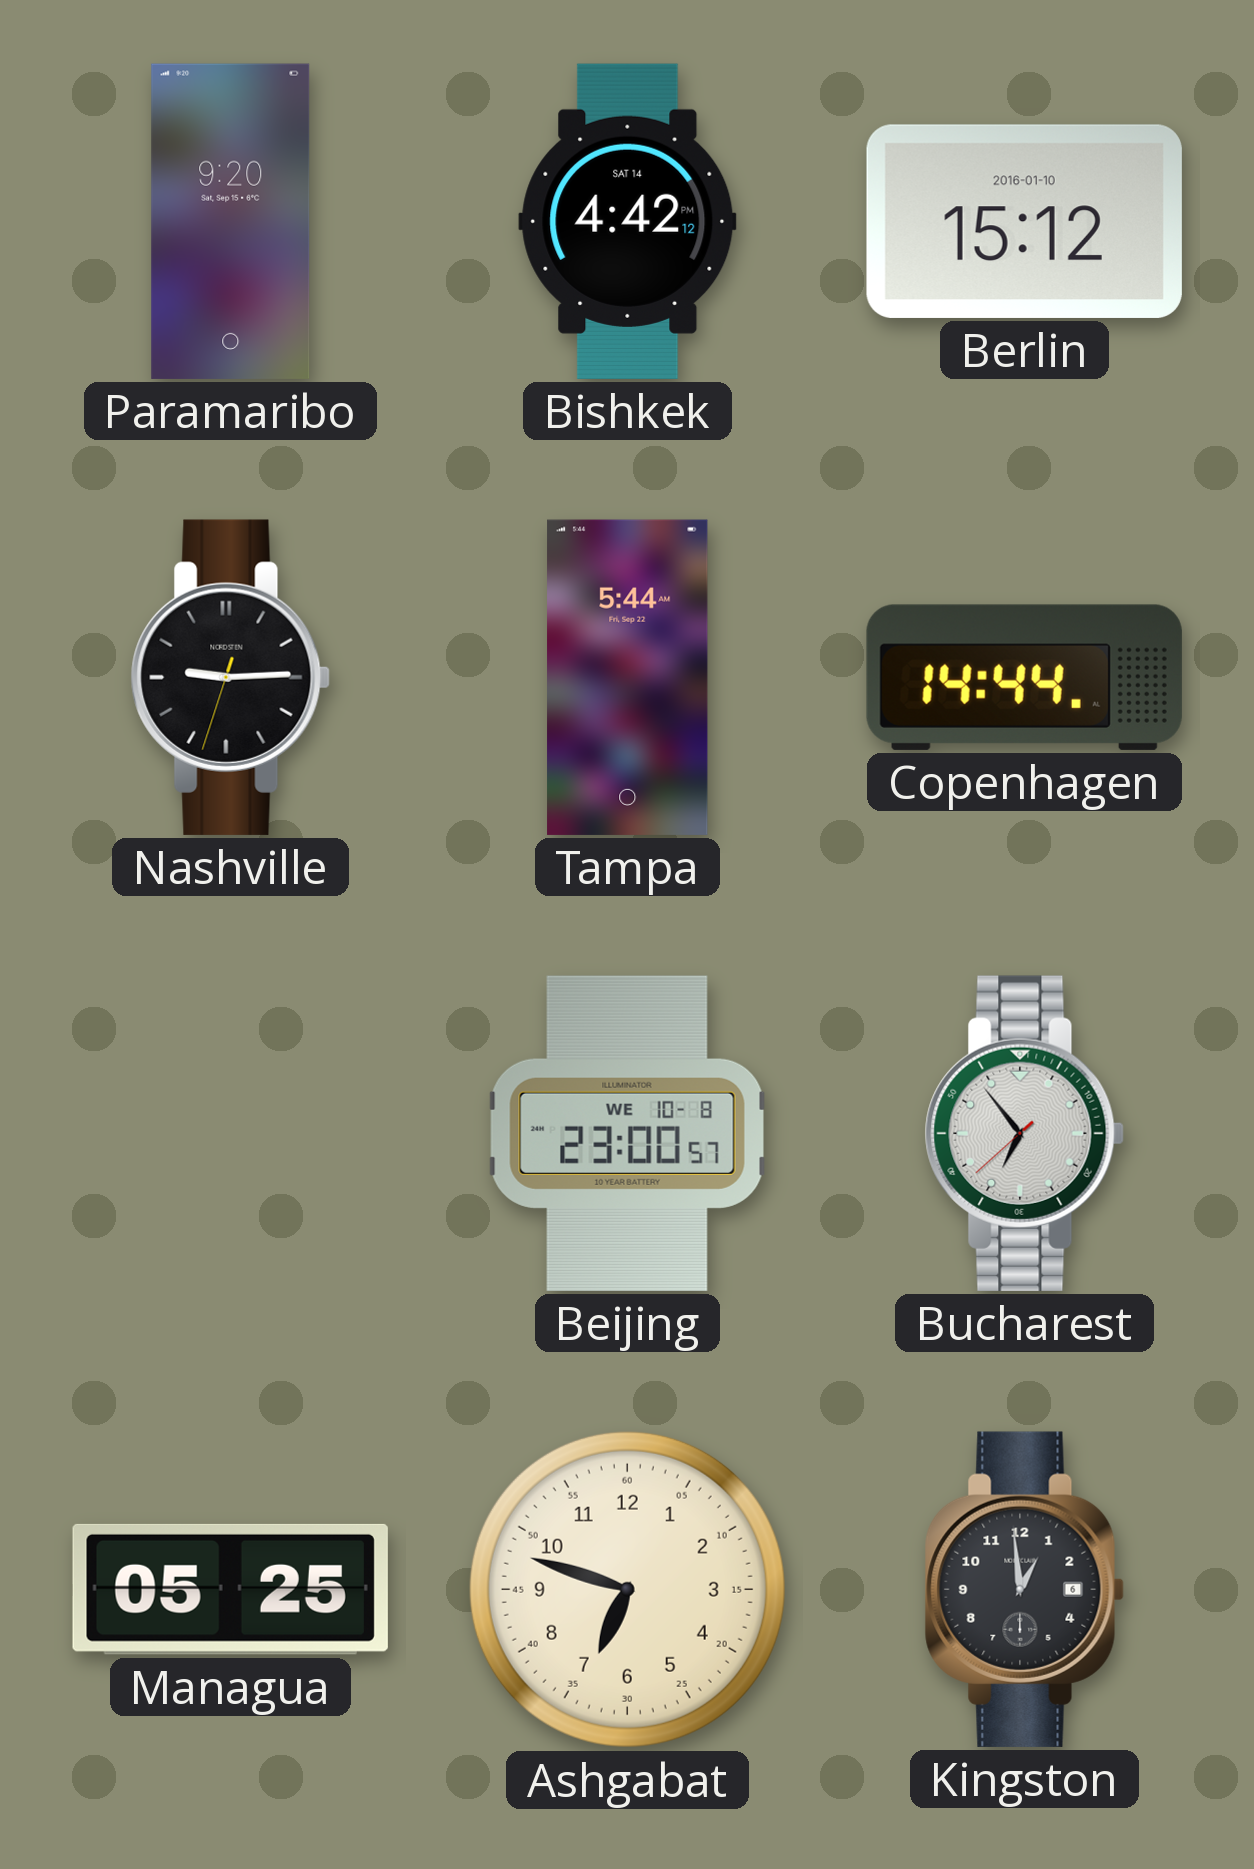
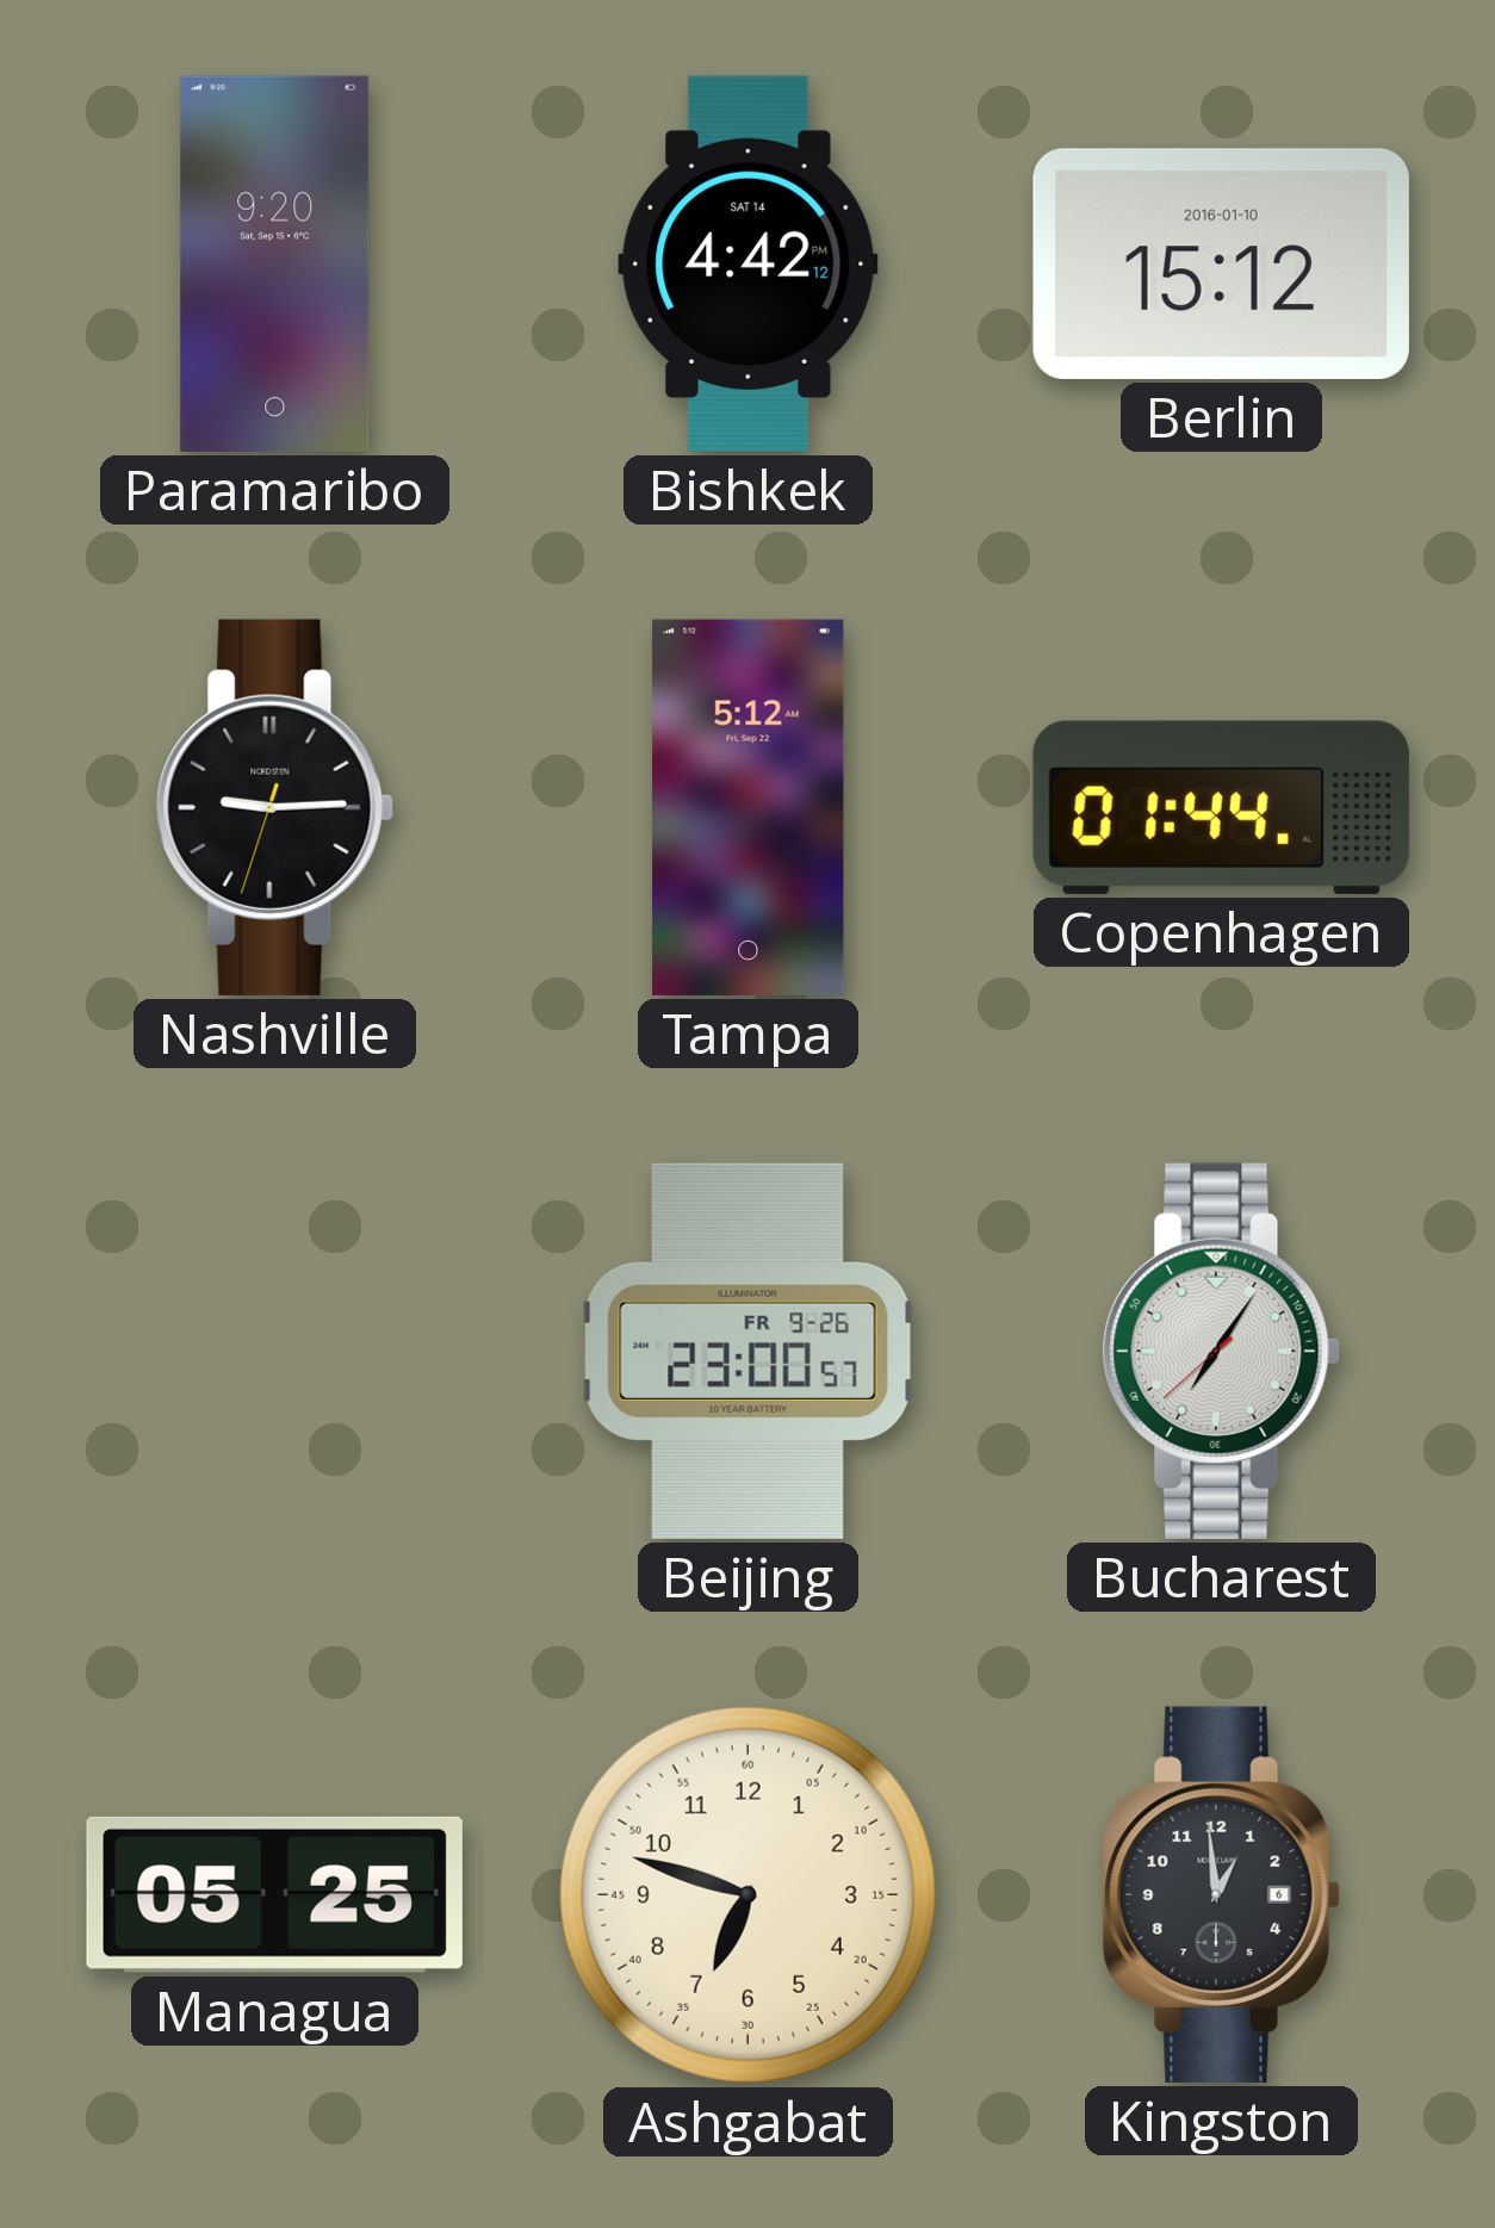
Tampa: 5:44 -> 5:12 (749, 807)
Copenhagen: 14:44 -> 01:44 (1221, 807)
Beijing date: WE 10-8 -> FR 9-26 (749, 1351)
Bucharest: 6:53 -> 7:05 (1221, 1351)
